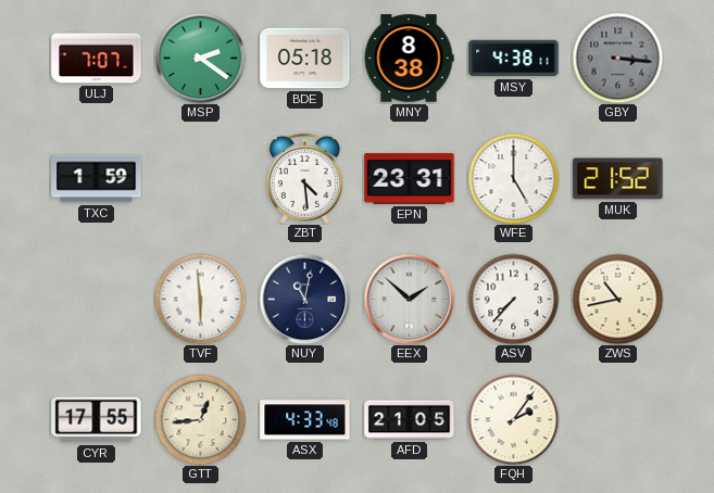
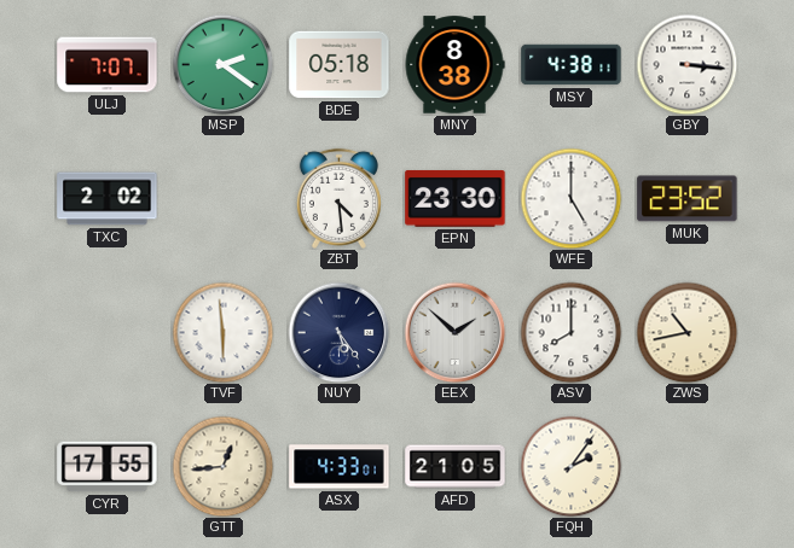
GBY dial: grey -> white (686, 64)
TXC: 1:59 -> 2:02 (108, 199)
EPN: 23:31 -> 23:30 (456, 198)
MUK: 21:52 -> 23:52 (688, 199)
NUY: 11:02 -> 5:24 (338, 332)
ASV: 7:37 -> 8:00 (570, 332)
ASX: 4:33:48 -> 4:33:01 (340, 467)
